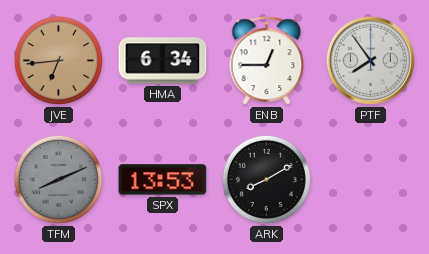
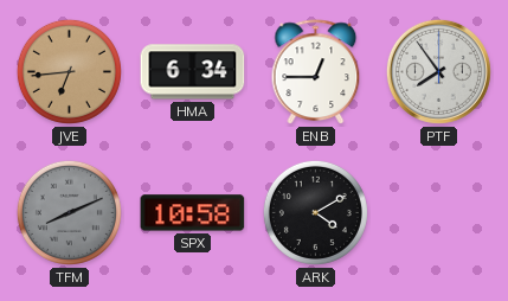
SPX: 13:53 -> 10:58 (193, 213)
ARK: 8:10 -> 4:10 (315, 212)
